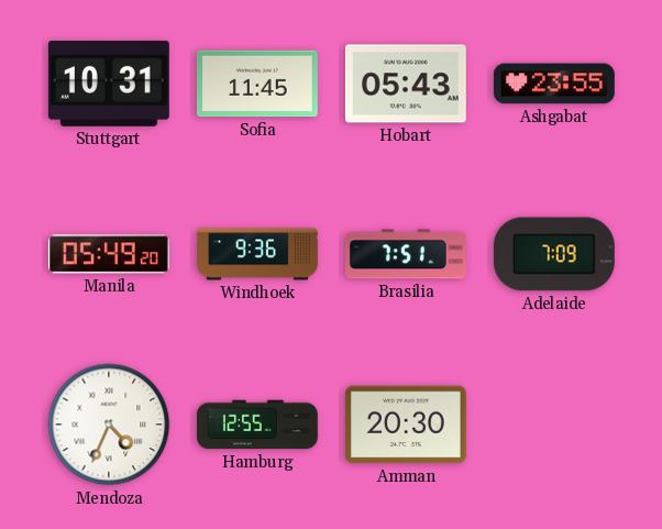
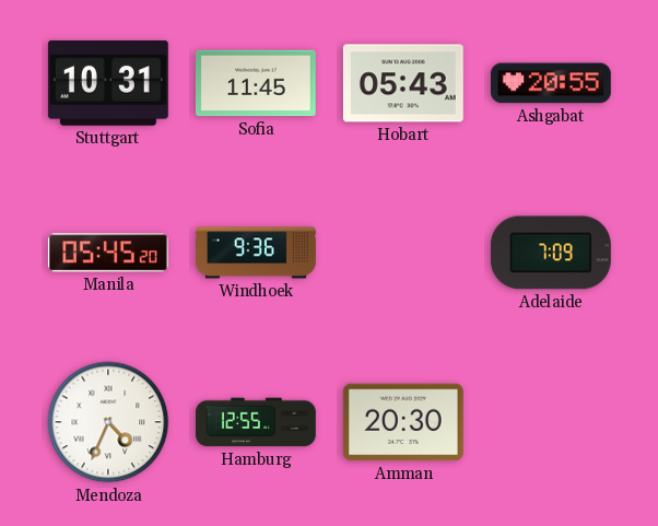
Ashgabat: 23:55 -> 20:55 (551, 83)
Manila: 05:49 -> 05:45 (108, 253)
Brasilia: 7:51 -> none (406, 254)
